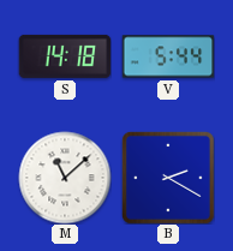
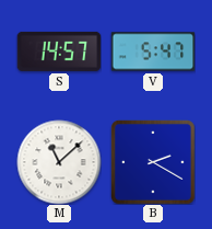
S: 14:18 -> 14:57 (59, 51)
V: 5:44 -> 5:47 (153, 51)
